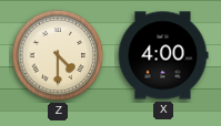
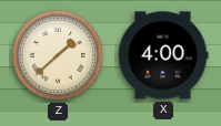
Z: 4:30 -> 1:38 (58, 55)
